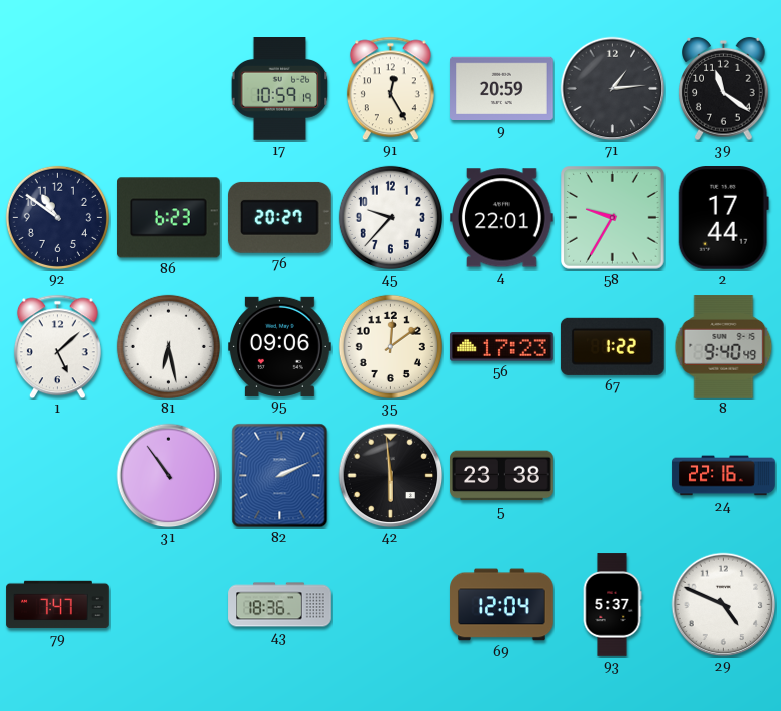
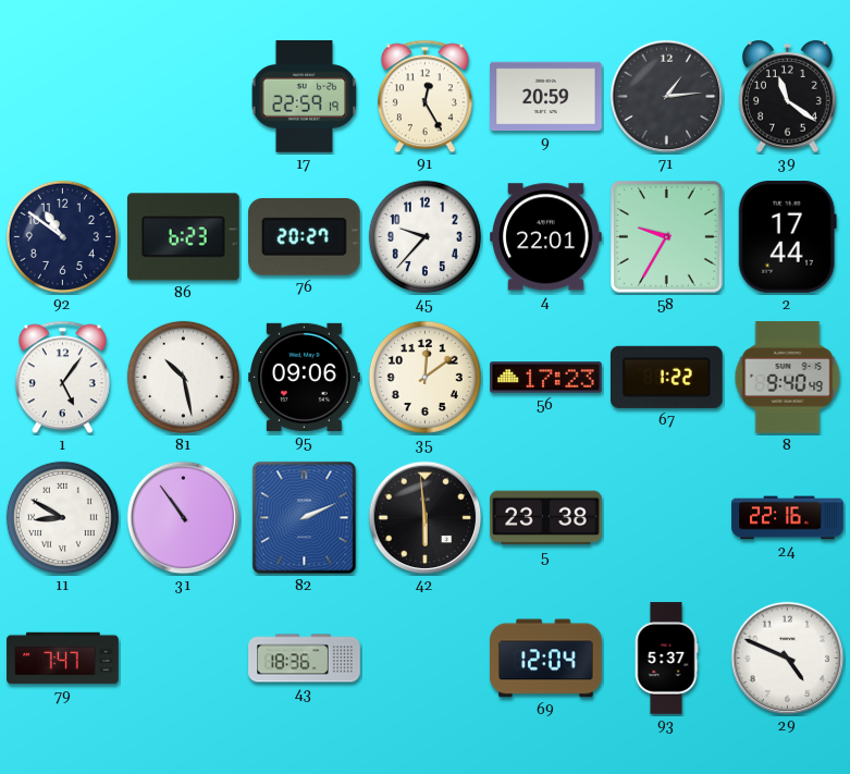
17: 10:59 -> 22:59 (305, 97)
1: 5:08 -> 5:06 (62, 378)
81: 6:28 -> 10:28 (183, 377)
11: none -> 8:50 (62, 517)
